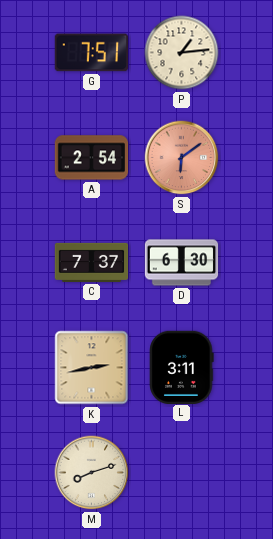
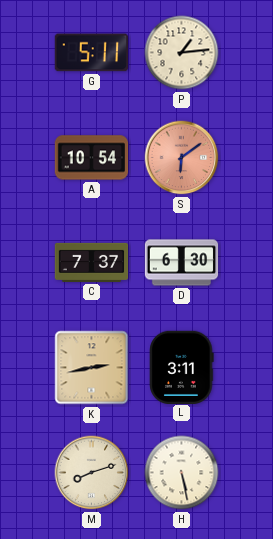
G: 7:51 -> 5:11 (91, 53)
A: 2:54 -> 10:54 (92, 158)
H: none -> 5:28 (182, 473)
